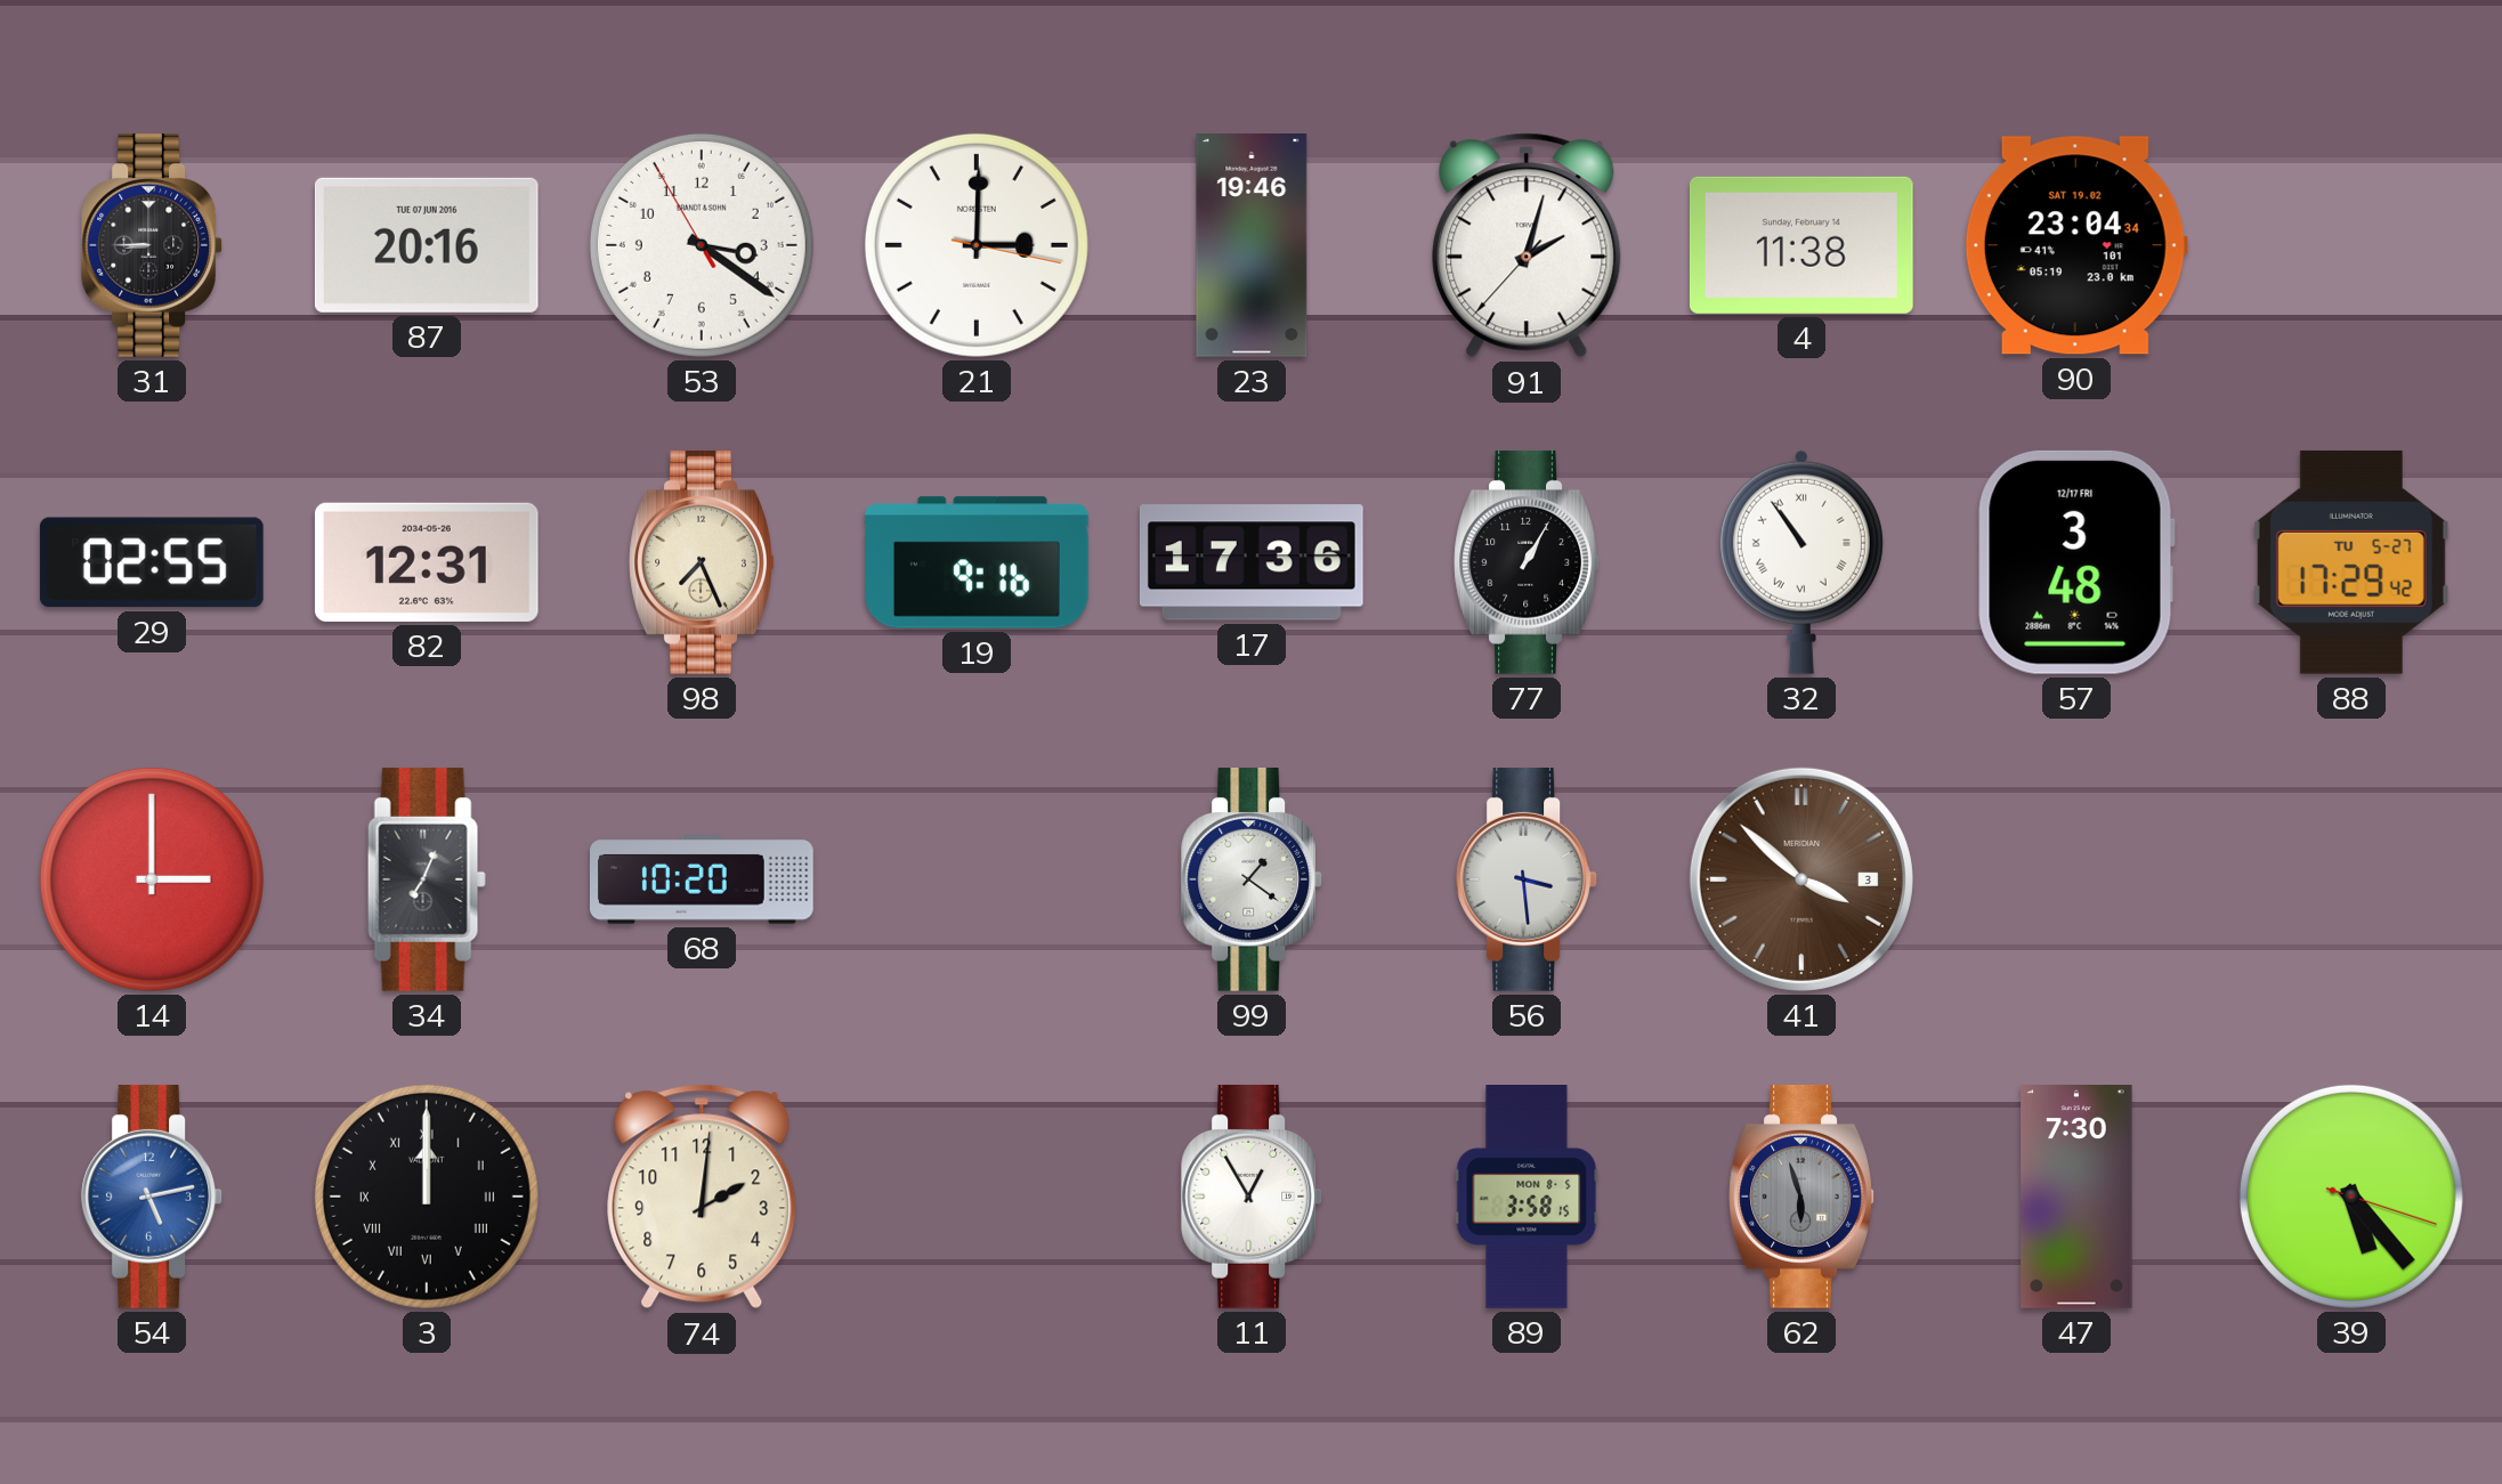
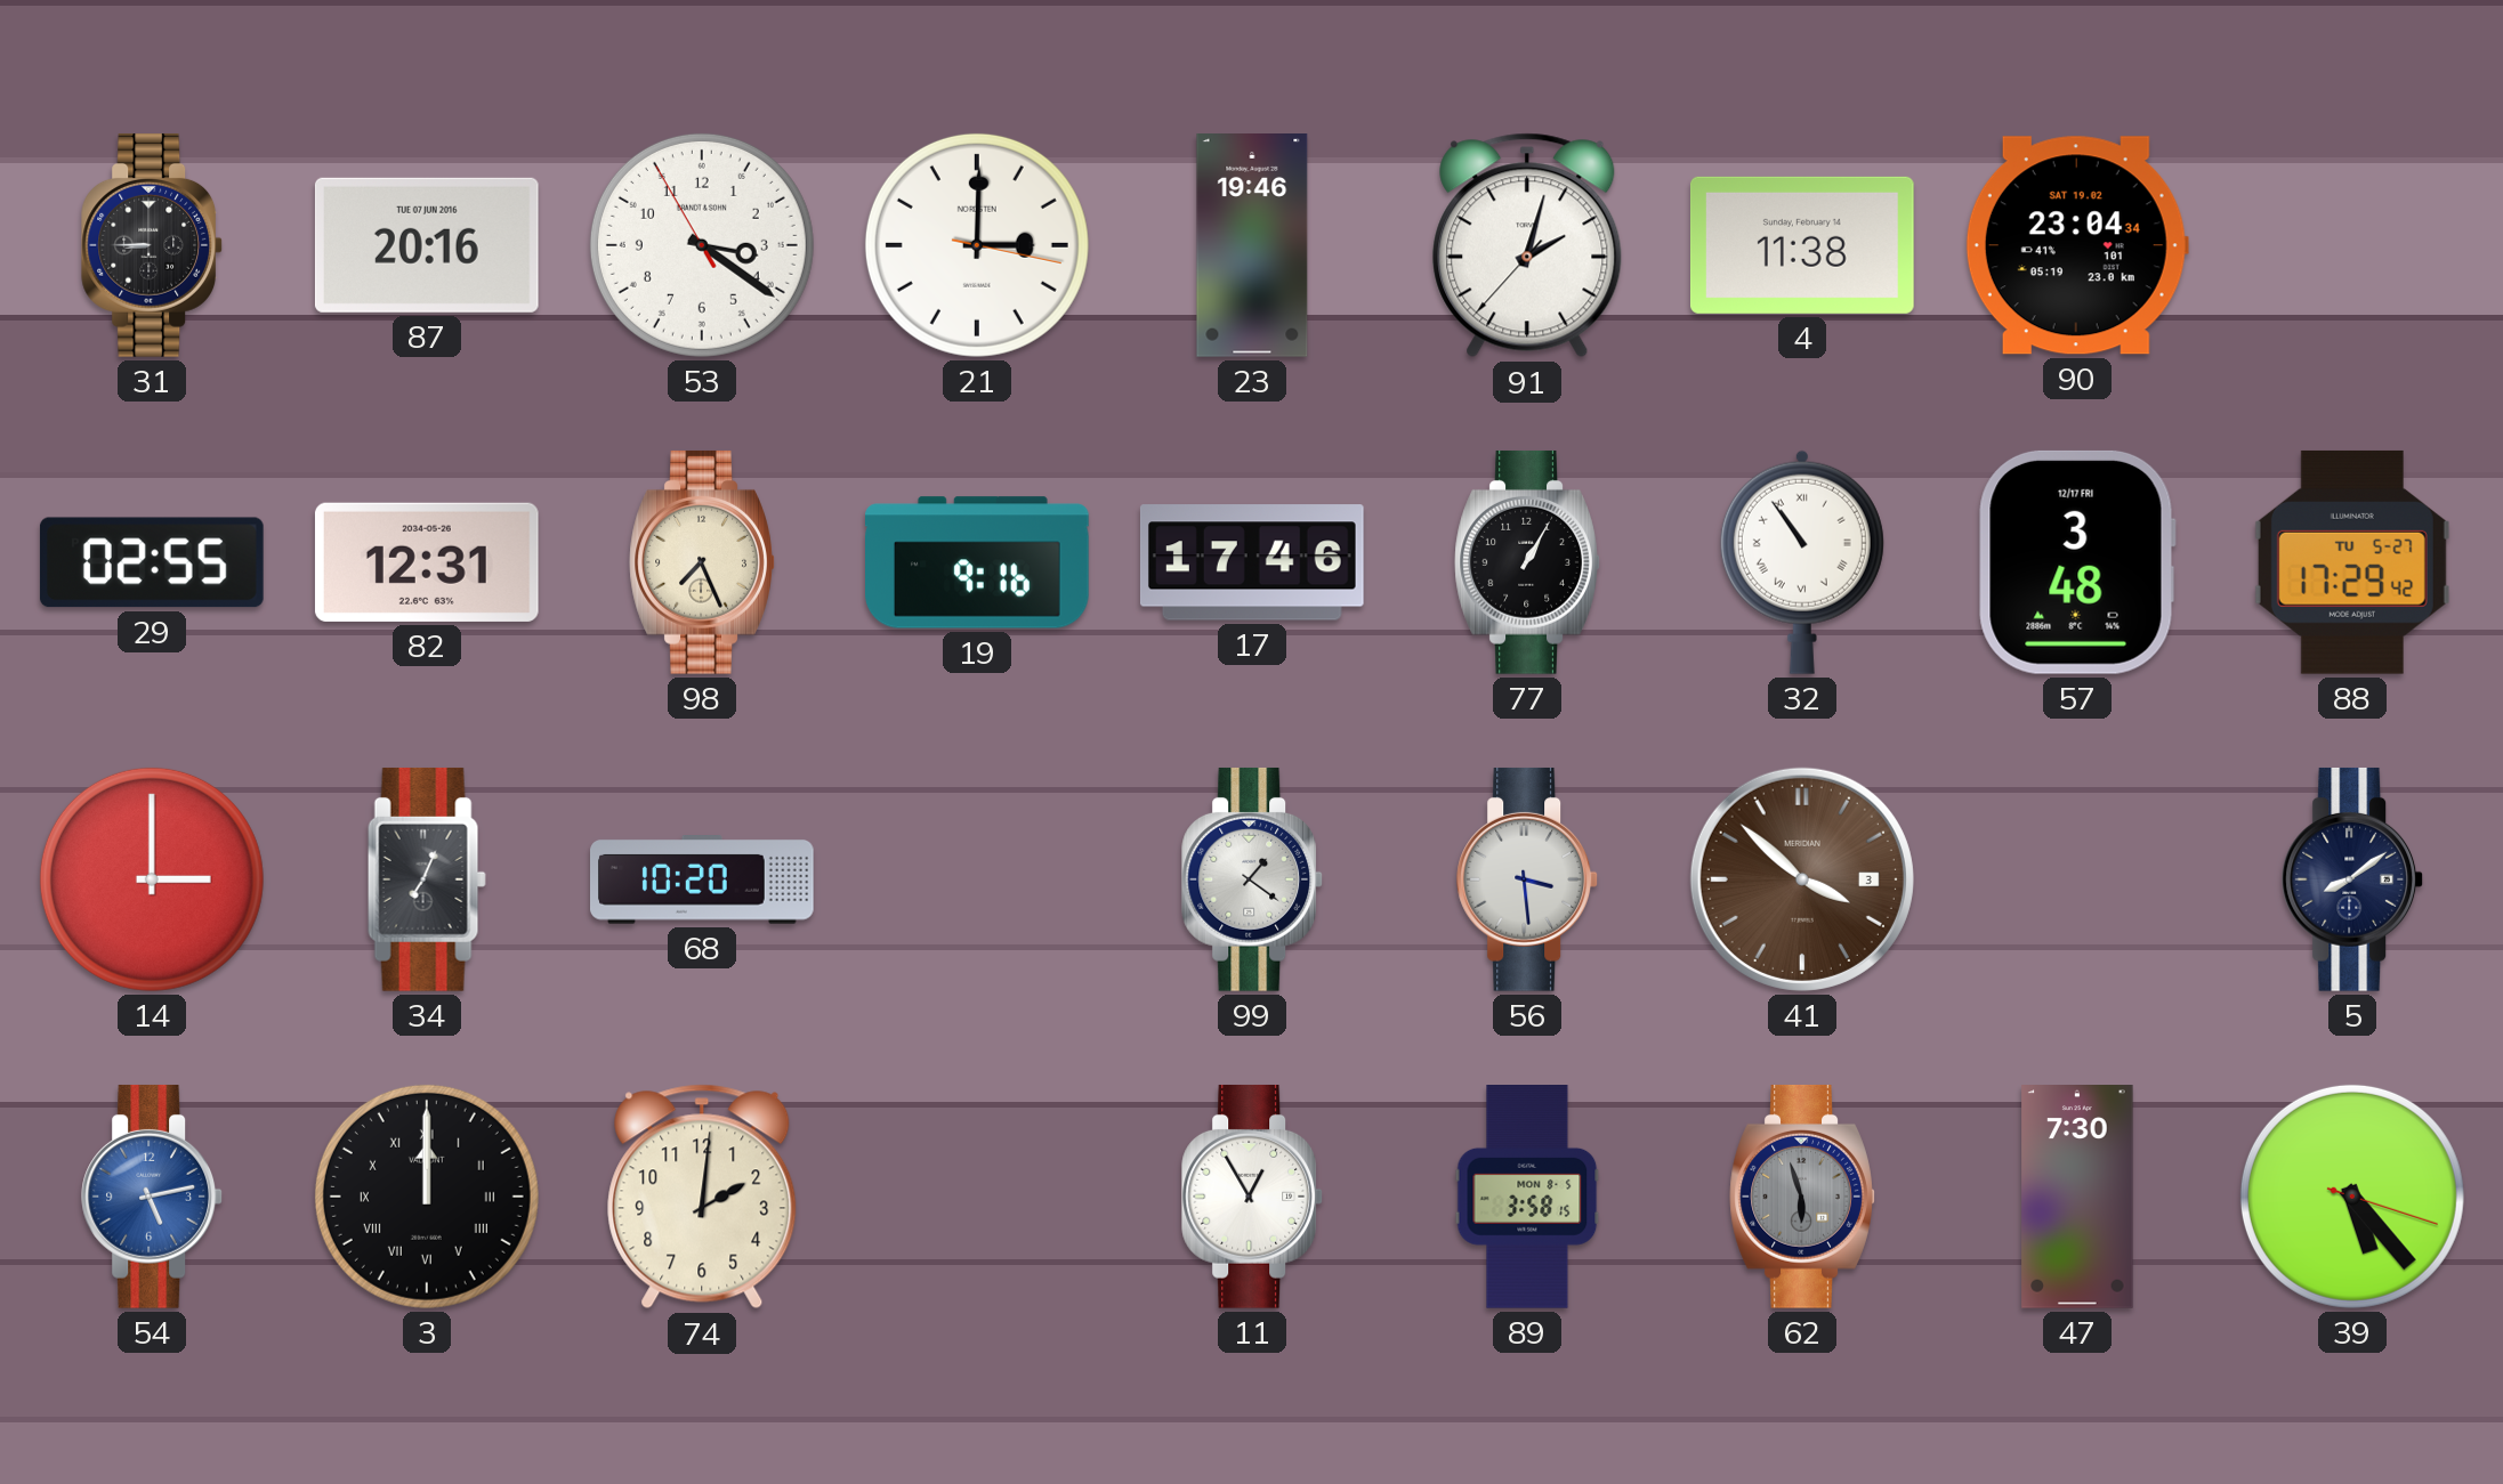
17: 17:36 -> 17:46 (1252, 562)
5: none -> 8:09 (2353, 879)
